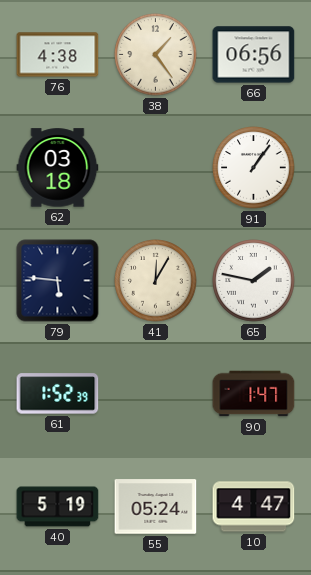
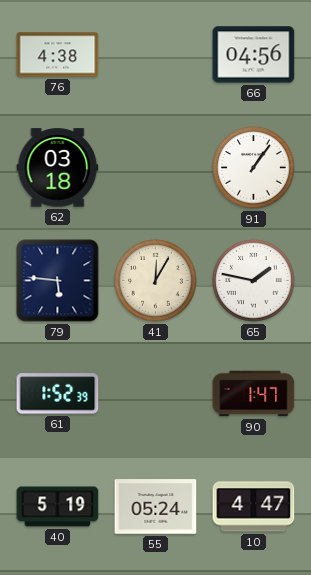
38: 1:24 -> none (156, 55)
66: 06:56 -> 04:56 (254, 55)
